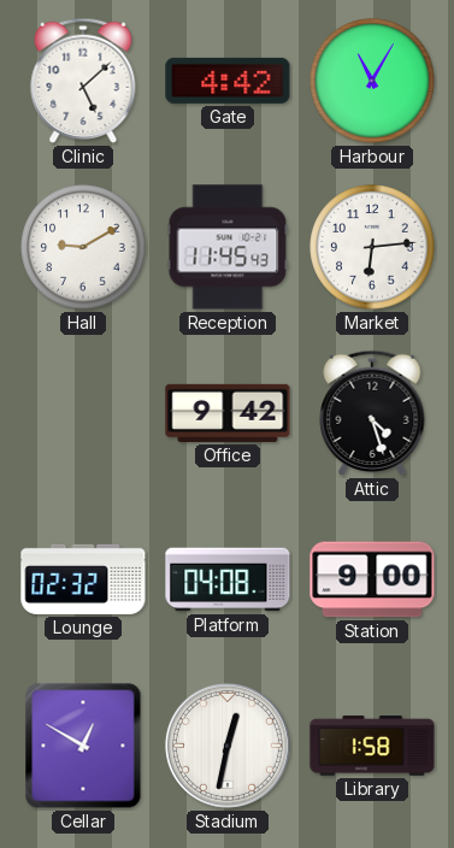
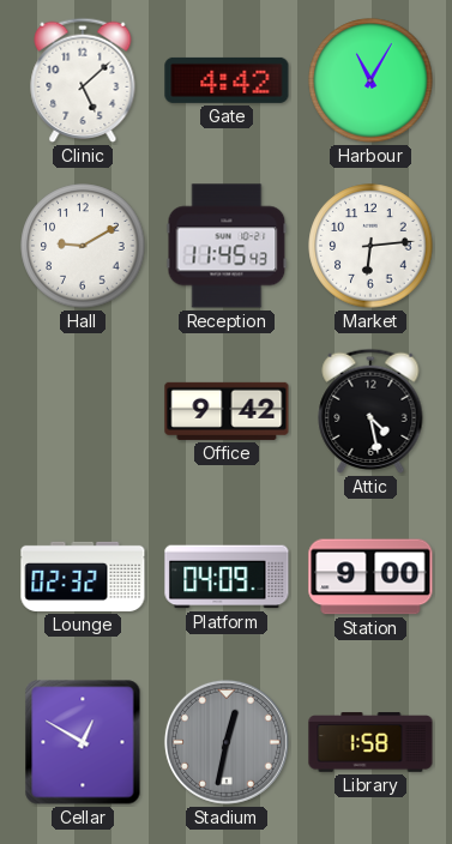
Attic: 4:27 -> 4:28 (370, 411)
Platform: 04:08 -> 04:09 (227, 577)
Stadium dial: white -> grey (227, 742)
